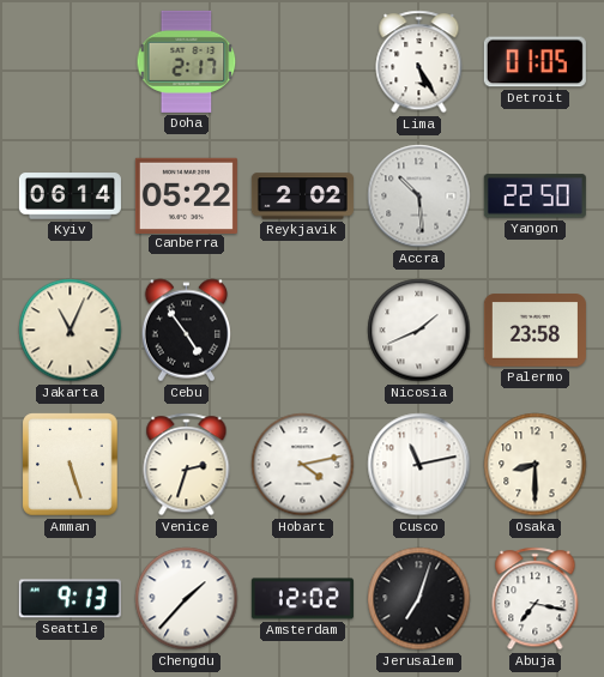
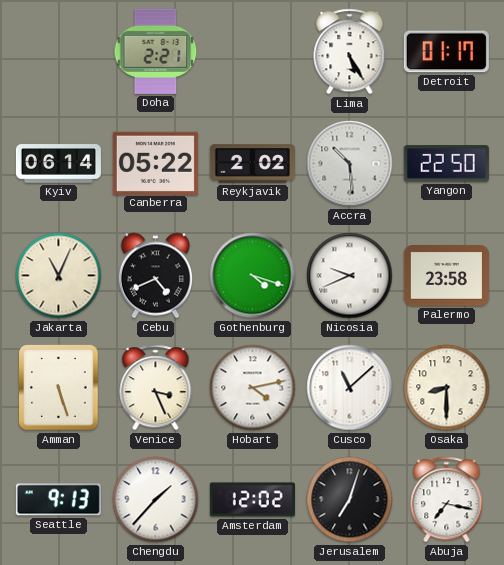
Doha: 2:17 -> 2:21 (156, 51)
Detroit: 01:05 -> 01:17 (446, 52)
Cebu: 4:54 -> 4:41 (156, 276)
Gothenburg: none -> 4:18 (253, 276)
Nicosia: 1:41 -> 9:41 (350, 276)
Venice: 2:33 -> 3:26 (156, 388)
Cusco: 11:13 -> 11:08 (350, 388)
